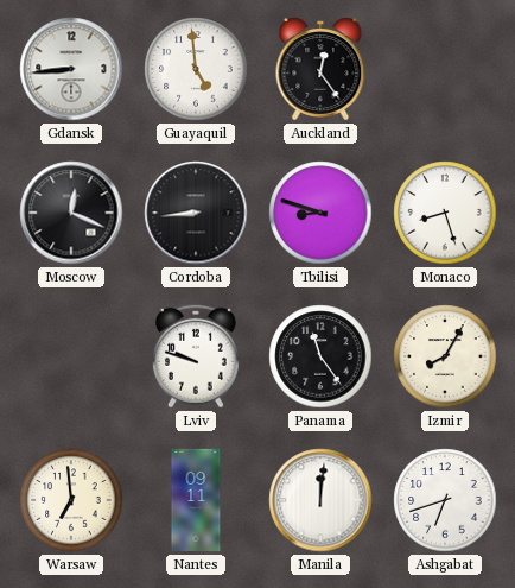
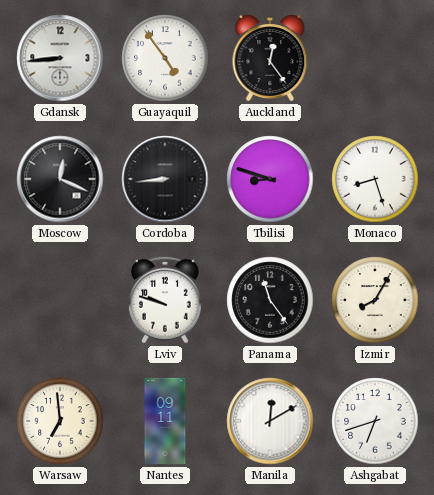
Guayaquil: 4:59 -> 4:54 (165, 58)
Manila: 12:01 -> 12:10 (270, 421)
